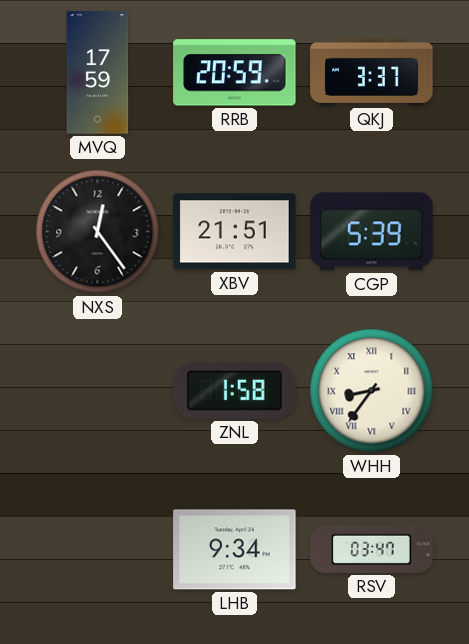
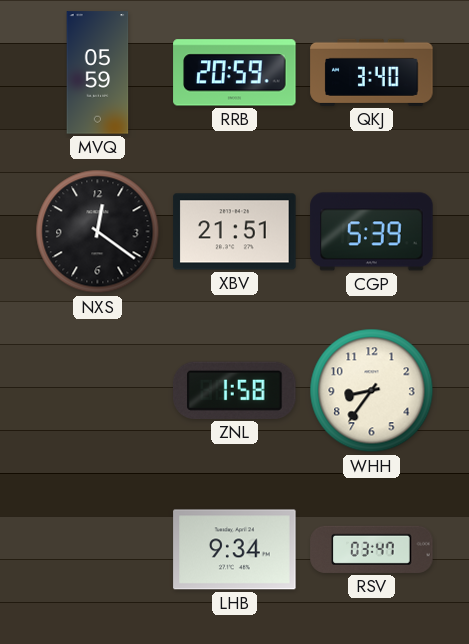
MVQ: 17:59 -> 05:59 (98, 73)
QKJ: 3:37 -> 3:40 (372, 72)
NXS: 12:24 -> 12:21 (98, 232)
WHH numerals: Roman -> Arabic (372, 391)
